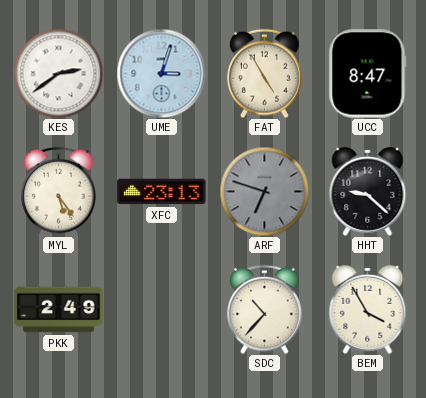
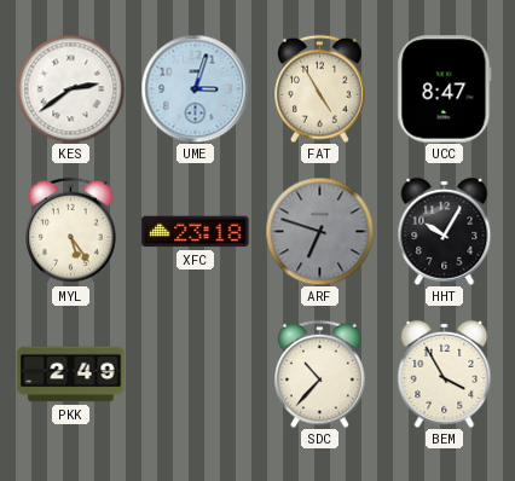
XFC: 23:13 -> 23:18 (196, 232)
HHT: 9:22 -> 10:05 (445, 231)
